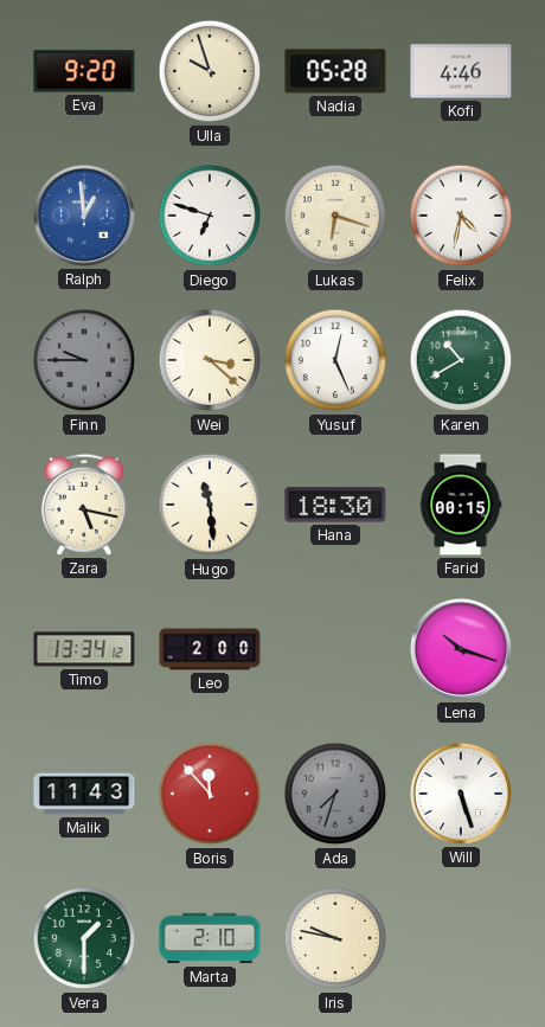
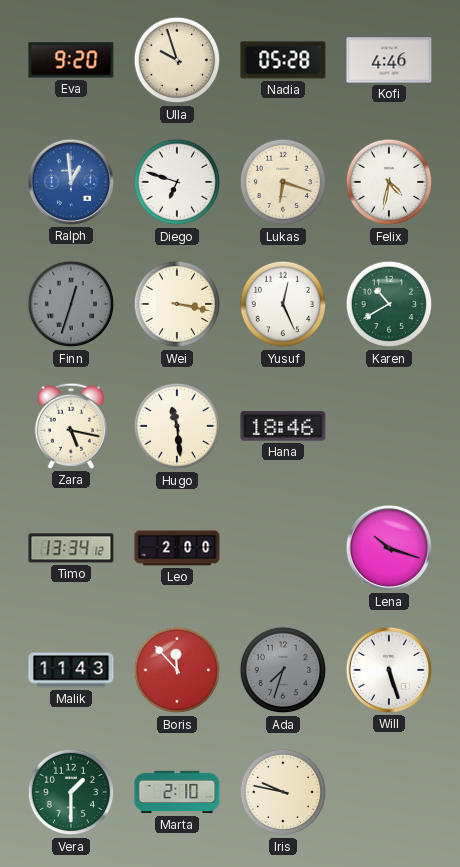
Finn: 9:45 -> 12:33 (71, 304)
Wei: 3:22 -> 3:17 (177, 304)
Hana: 18:30 -> 18:46 (283, 426)
Farid: 00:15 -> none (461, 505)
